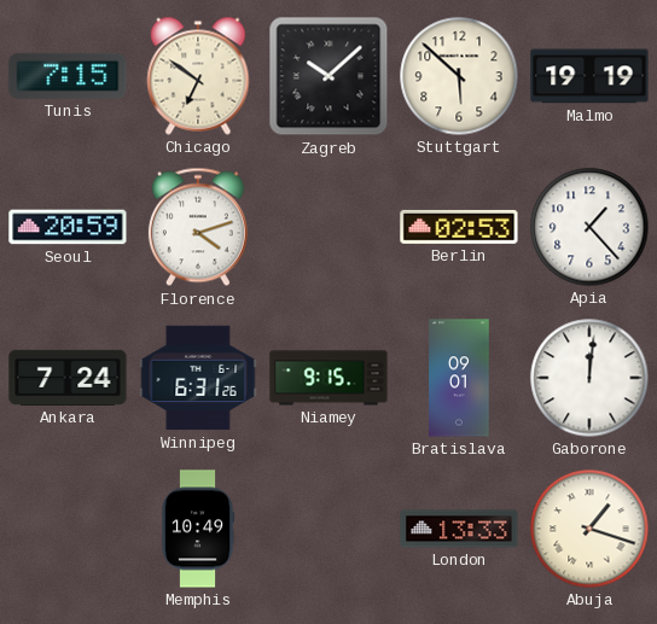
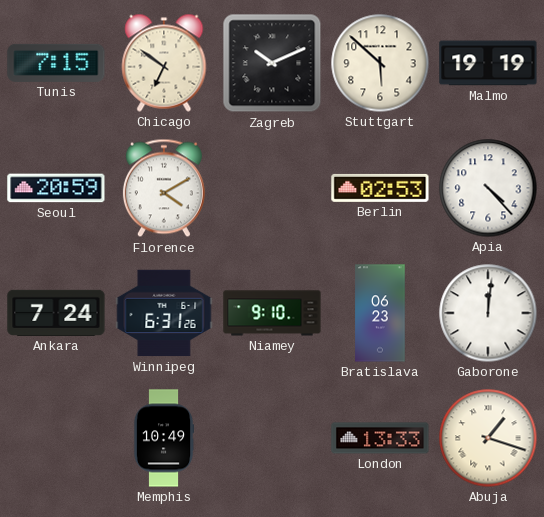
Zagreb: 10:08 -> 10:11 (272, 63)
Florence: 4:12 -> 4:10 (164, 188)
Apia: 1:23 -> 4:23 (488, 188)
Niamey: 9:15 -> 9:10 (272, 313)
Bratislava: 09:01 -> 06:23 (380, 313)
